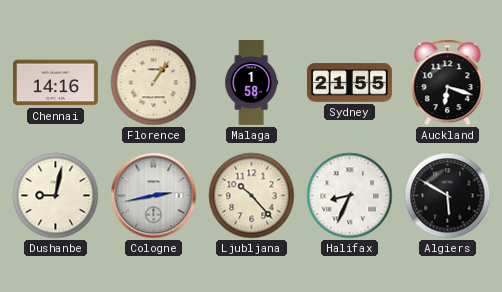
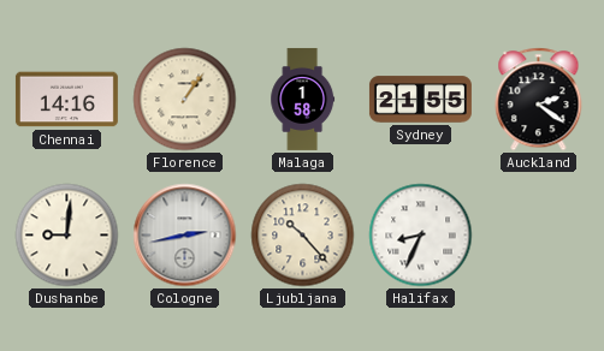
Auckland: 6:18 -> 2:21 (539, 100)
Dushanbe: 9:02 -> 9:01 (67, 236)
Algiers: 5:50 -> none (448, 196)
